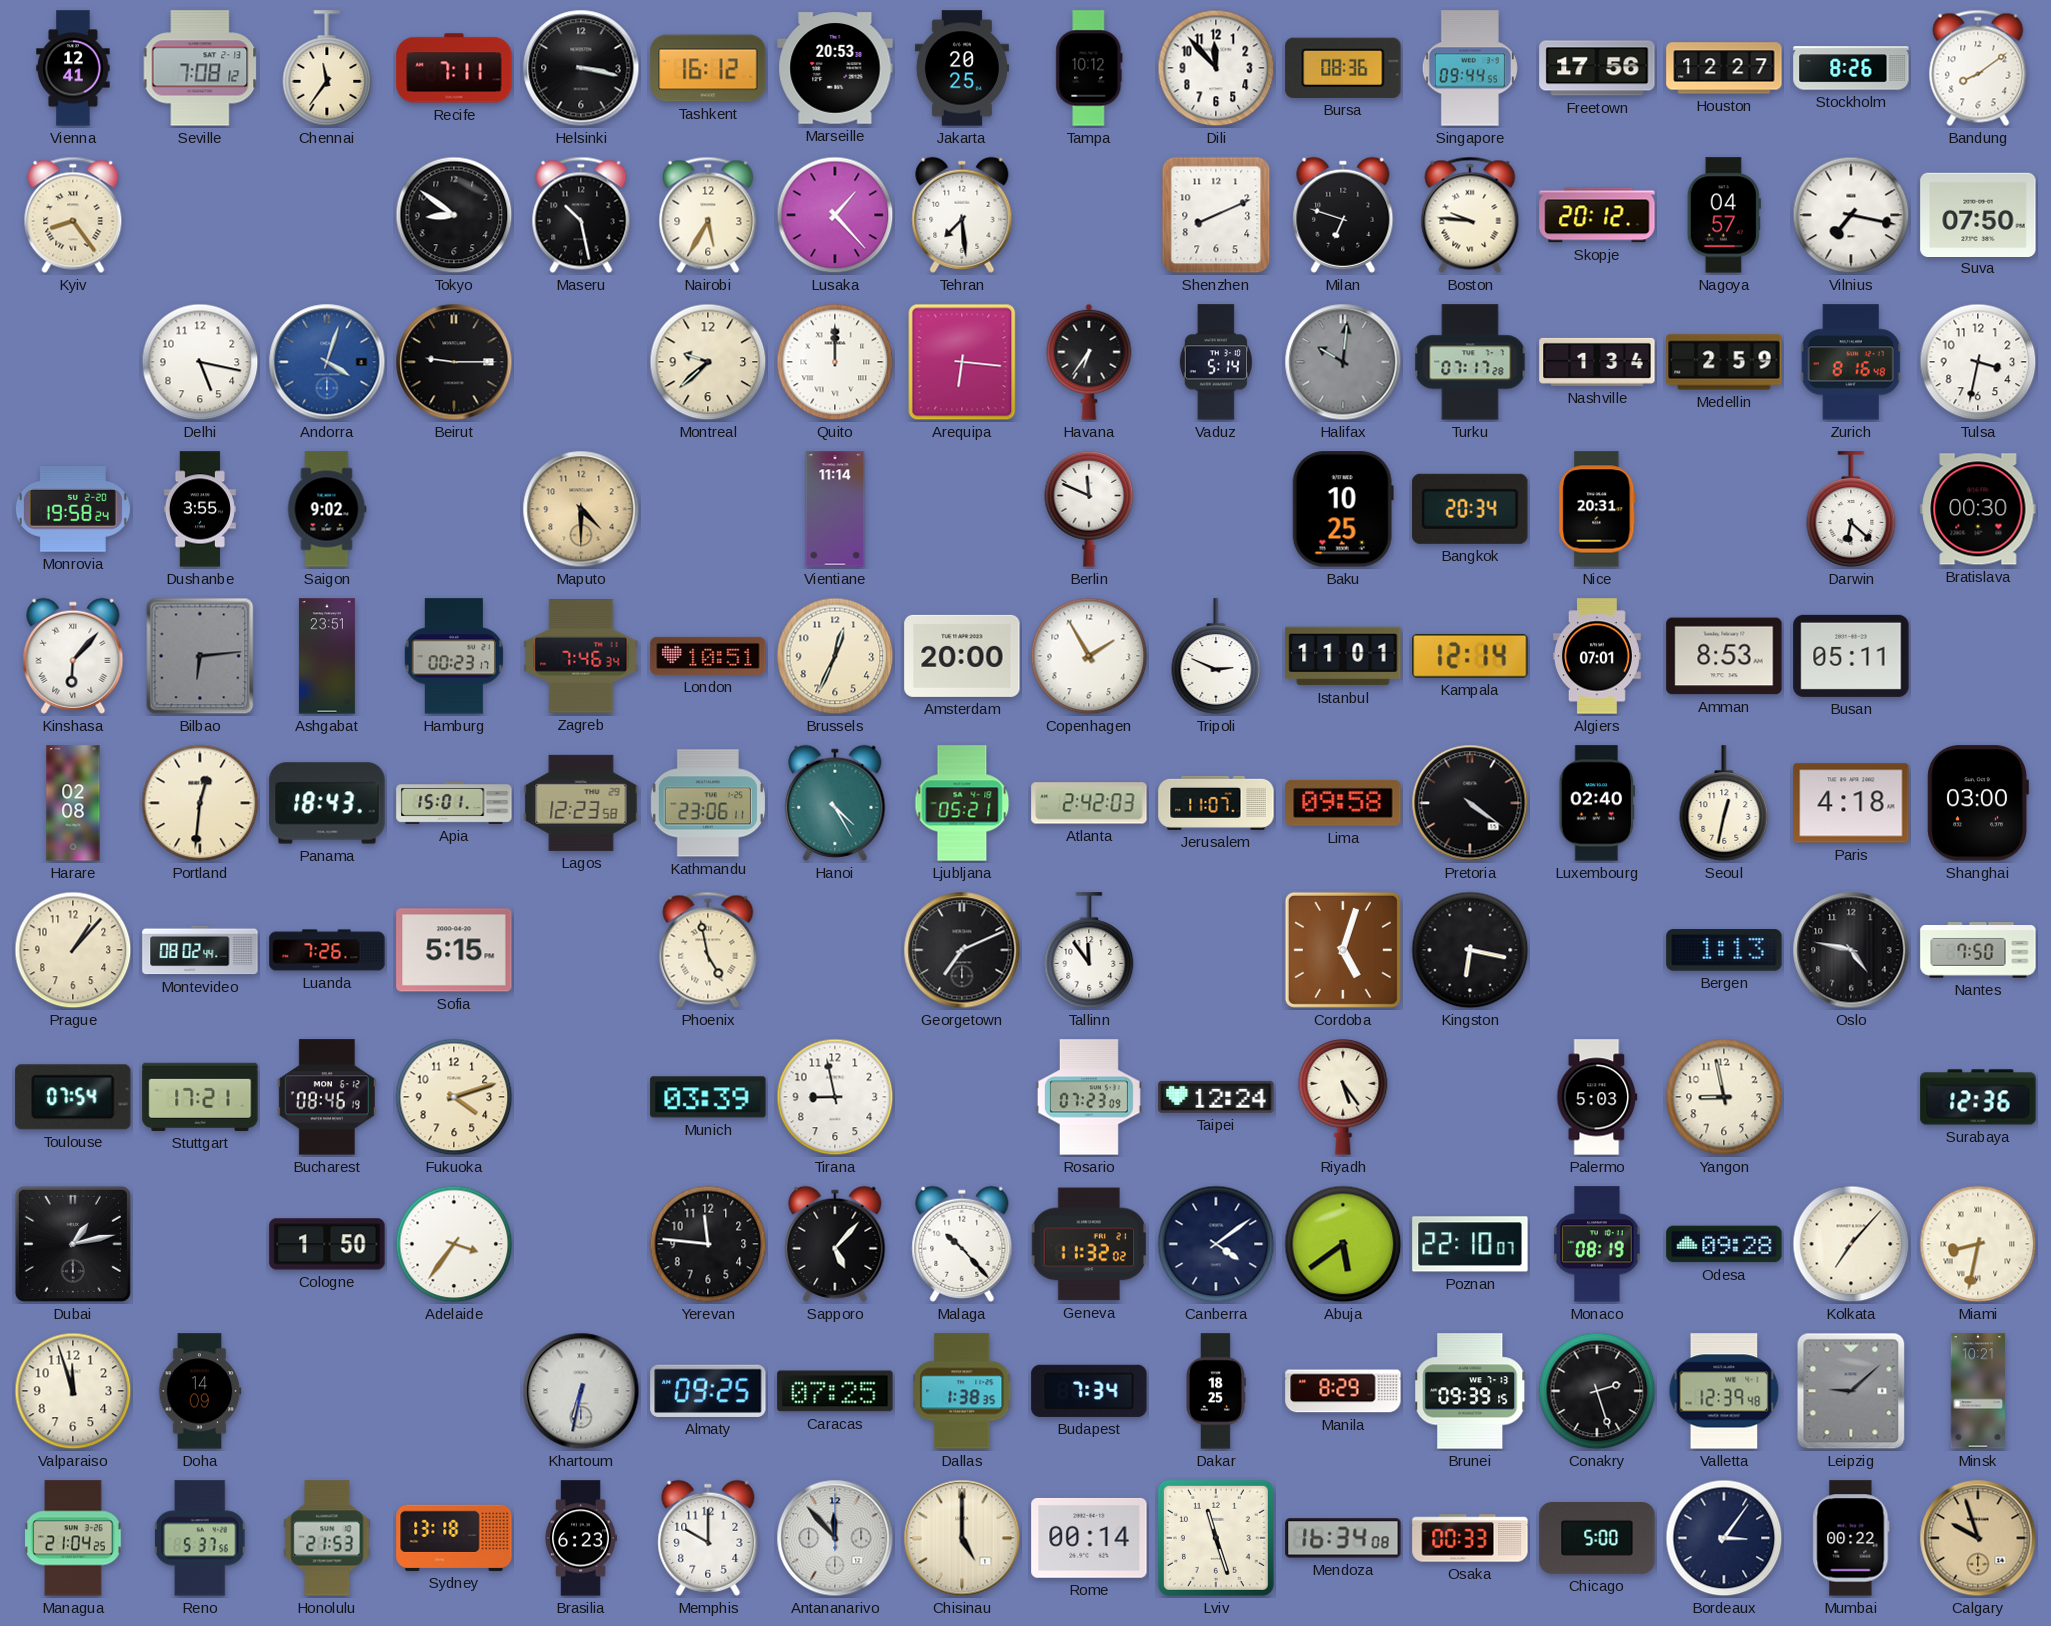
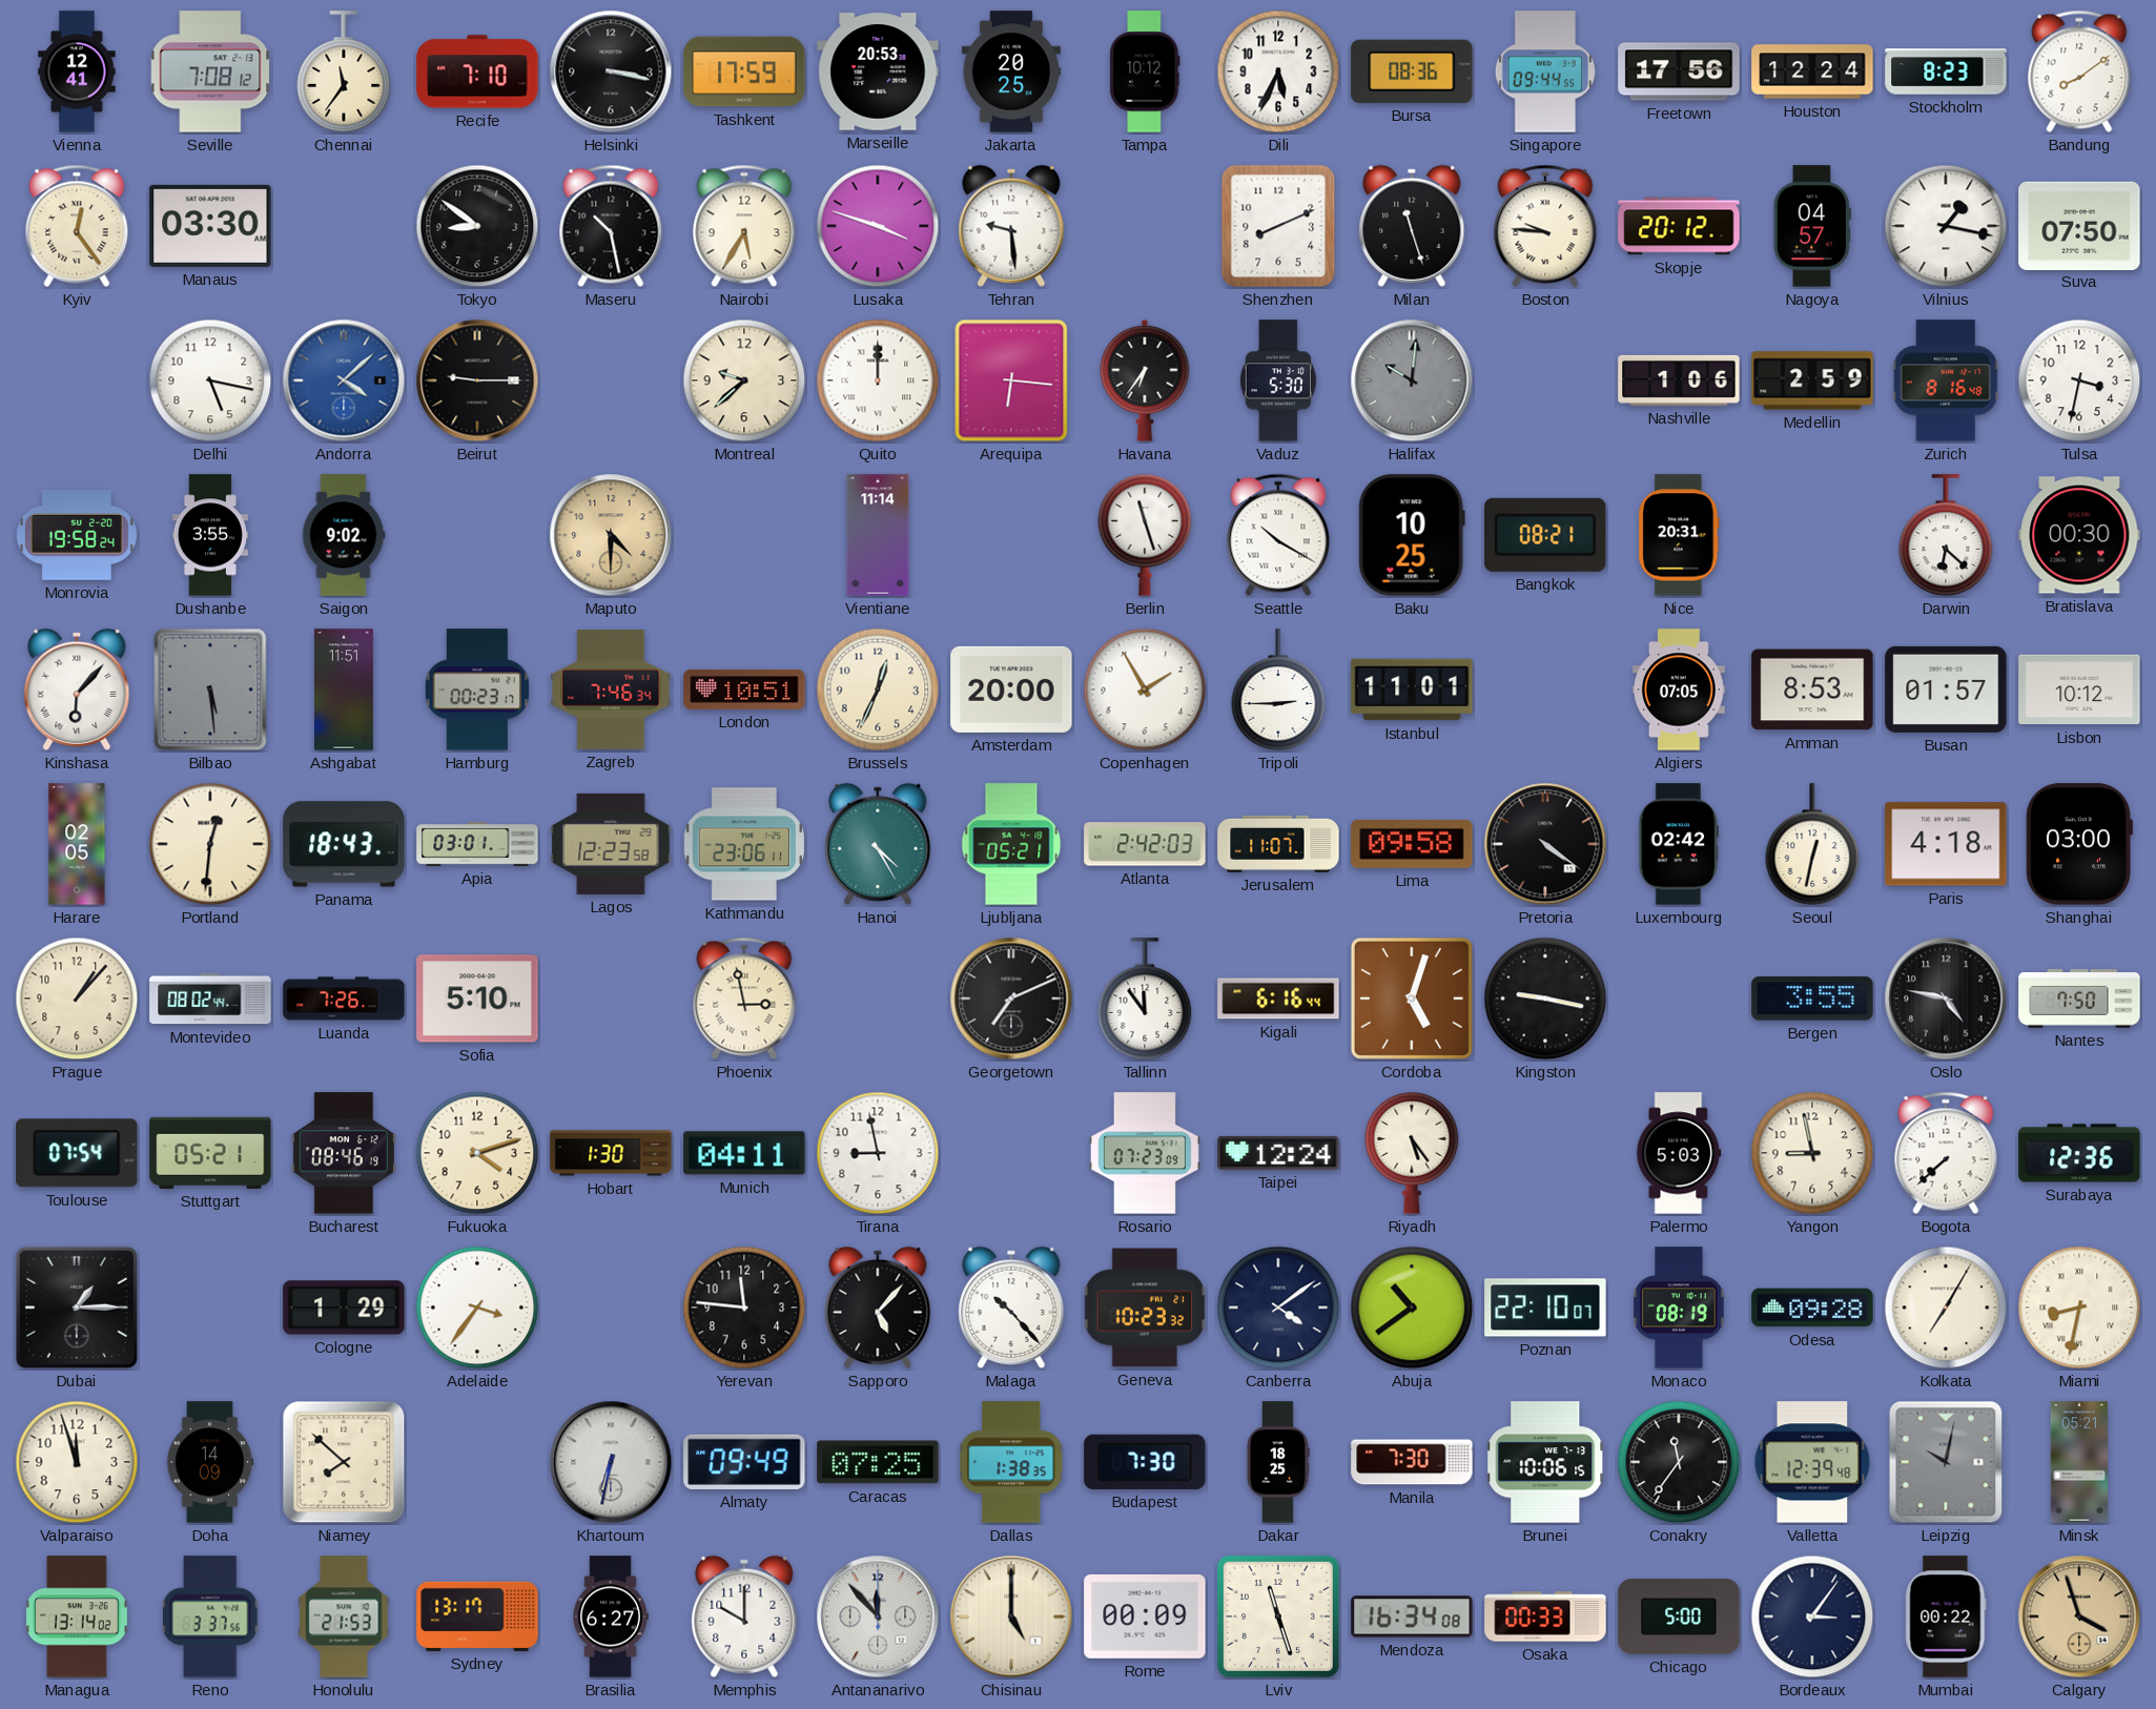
Recife: 7:11 -> 7:10 (477, 71)
Tashkent: 16:12 -> 17:59 (744, 71)
Dili: 11:53 -> 5:34 (1278, 71)
Houston: 12:27 -> 12:24 (1812, 71)
Stockholm: 8:26 -> 8:23 (1946, 71)
Kyiv: 8:24 -> 12:24 (77, 226)
Manaus: none -> 03:30 (210, 226)
Lusaka: 1:23 -> 3:48 (878, 226)
Tehran: 7:29 -> 9:29 (1011, 226)
Milan: 6:48 -> 11:27 (1412, 226)
Vilnius: 7:17 -> 1:17 (1946, 226)
Andorra: 4:03 -> 4:08 (344, 380)
Vaduz: 5:14 -> 5:30 (1278, 380)
Turku: 07:17 -> none (1470, 362)
Nashville: 1:34 -> 1:06 (1679, 380)
Berlin: 11:49 -> 11:27 (1145, 535)
Seattle: none -> 10:20 (1278, 535)
Bangkok: 20:34 -> 08:21 (1545, 535)
Bilbao: 6:14 -> 5:29 (210, 689)
Ashgabat: 23:51 -> 11:51 (344, 689)
Tripoli: 2:49 -> 2:45 (1278, 689)
Kampala: 12:14 -> none (1470, 656)
Algiers: 07:01 -> 07:05 (1679, 689)
Busan: 05:11 -> 01:57 (1946, 689)
Lisbon: none -> 10:12 (2079, 689)
Harare: 02:08 -> 02:05 (77, 844)
Apia: 15:01 -> 03:01 (477, 845)
Luxembourg: 02:40 -> 02:42 (1678, 844)
Sofia: 5:15 -> 5:10 (477, 998)
Phoenix: 4:58 -> 2:58 (744, 998)
Kigali: none -> 6:16 (1278, 998)
Kingston: 6:17 -> 9:17 (1545, 998)
Bergen: 1:13 -> 3:55 (1812, 998)
Stuttgart: 17:21 -> 05:21 (210, 1153)
Hobart: none -> 1:30 (611, 1153)
Munich: 03:39 -> 04:11 (744, 1153)
Bogota: none -> 7:38 (1946, 1153)
Dubai: 1:13 -> 1:15 (77, 1308)
Cologne: 1:50 -> 1:29 (344, 1308)
Geneva: 11:32 -> 10:23 (1145, 1308)
Abuja: 5:39 -> 10:39 (1412, 1308)
Kolkata: 7:07 -> 7:05 (1946, 1308)
Niamey: none -> 7:52 (344, 1462)
Almaty: 09:25 -> 09:49 (744, 1462)
Budapest: 7:34 -> 7:30 (1145, 1462)
Manila: 8:29 -> 7:30 (1412, 1462)
Brunei: 09:39 -> 10:06 (1545, 1462)
Conakry: 2:27 -> 11:36 (1679, 1462)
Leipzig: 9:08 -> 10:02 (1946, 1462)
Minsk: 10:21 -> 05:21 (2078, 1462)
Managua: 21:04 -> 13:14 (77, 1617)
Reno: 5:37 -> 3:37 (211, 1617)
Sydney: 13:18 -> 13:17 (477, 1617)
Brasilia: 6:23 -> 6:27 (611, 1617)
Rome: 00:14 -> 00:09 (1145, 1617)
Calgary: 9:57 -> 3:57 (2079, 1617)
